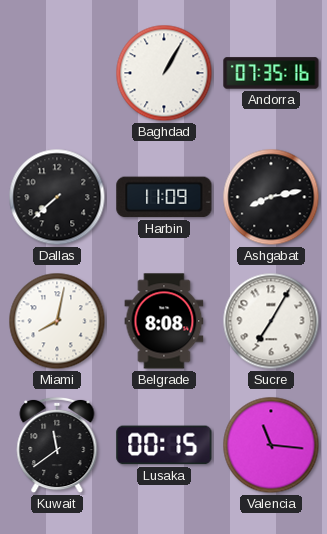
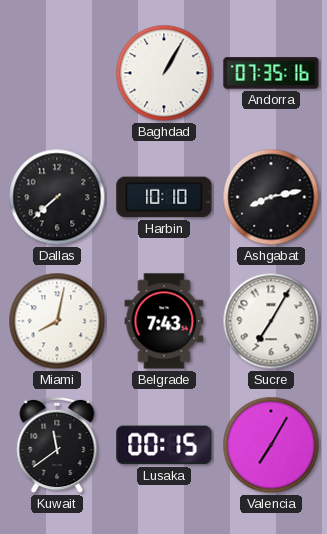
Harbin: 11:09 -> 10:10 (164, 197)
Belgrade: 8:08 -> 7:43 (164, 321)
Valencia: 11:16 -> 7:05 (271, 445)
